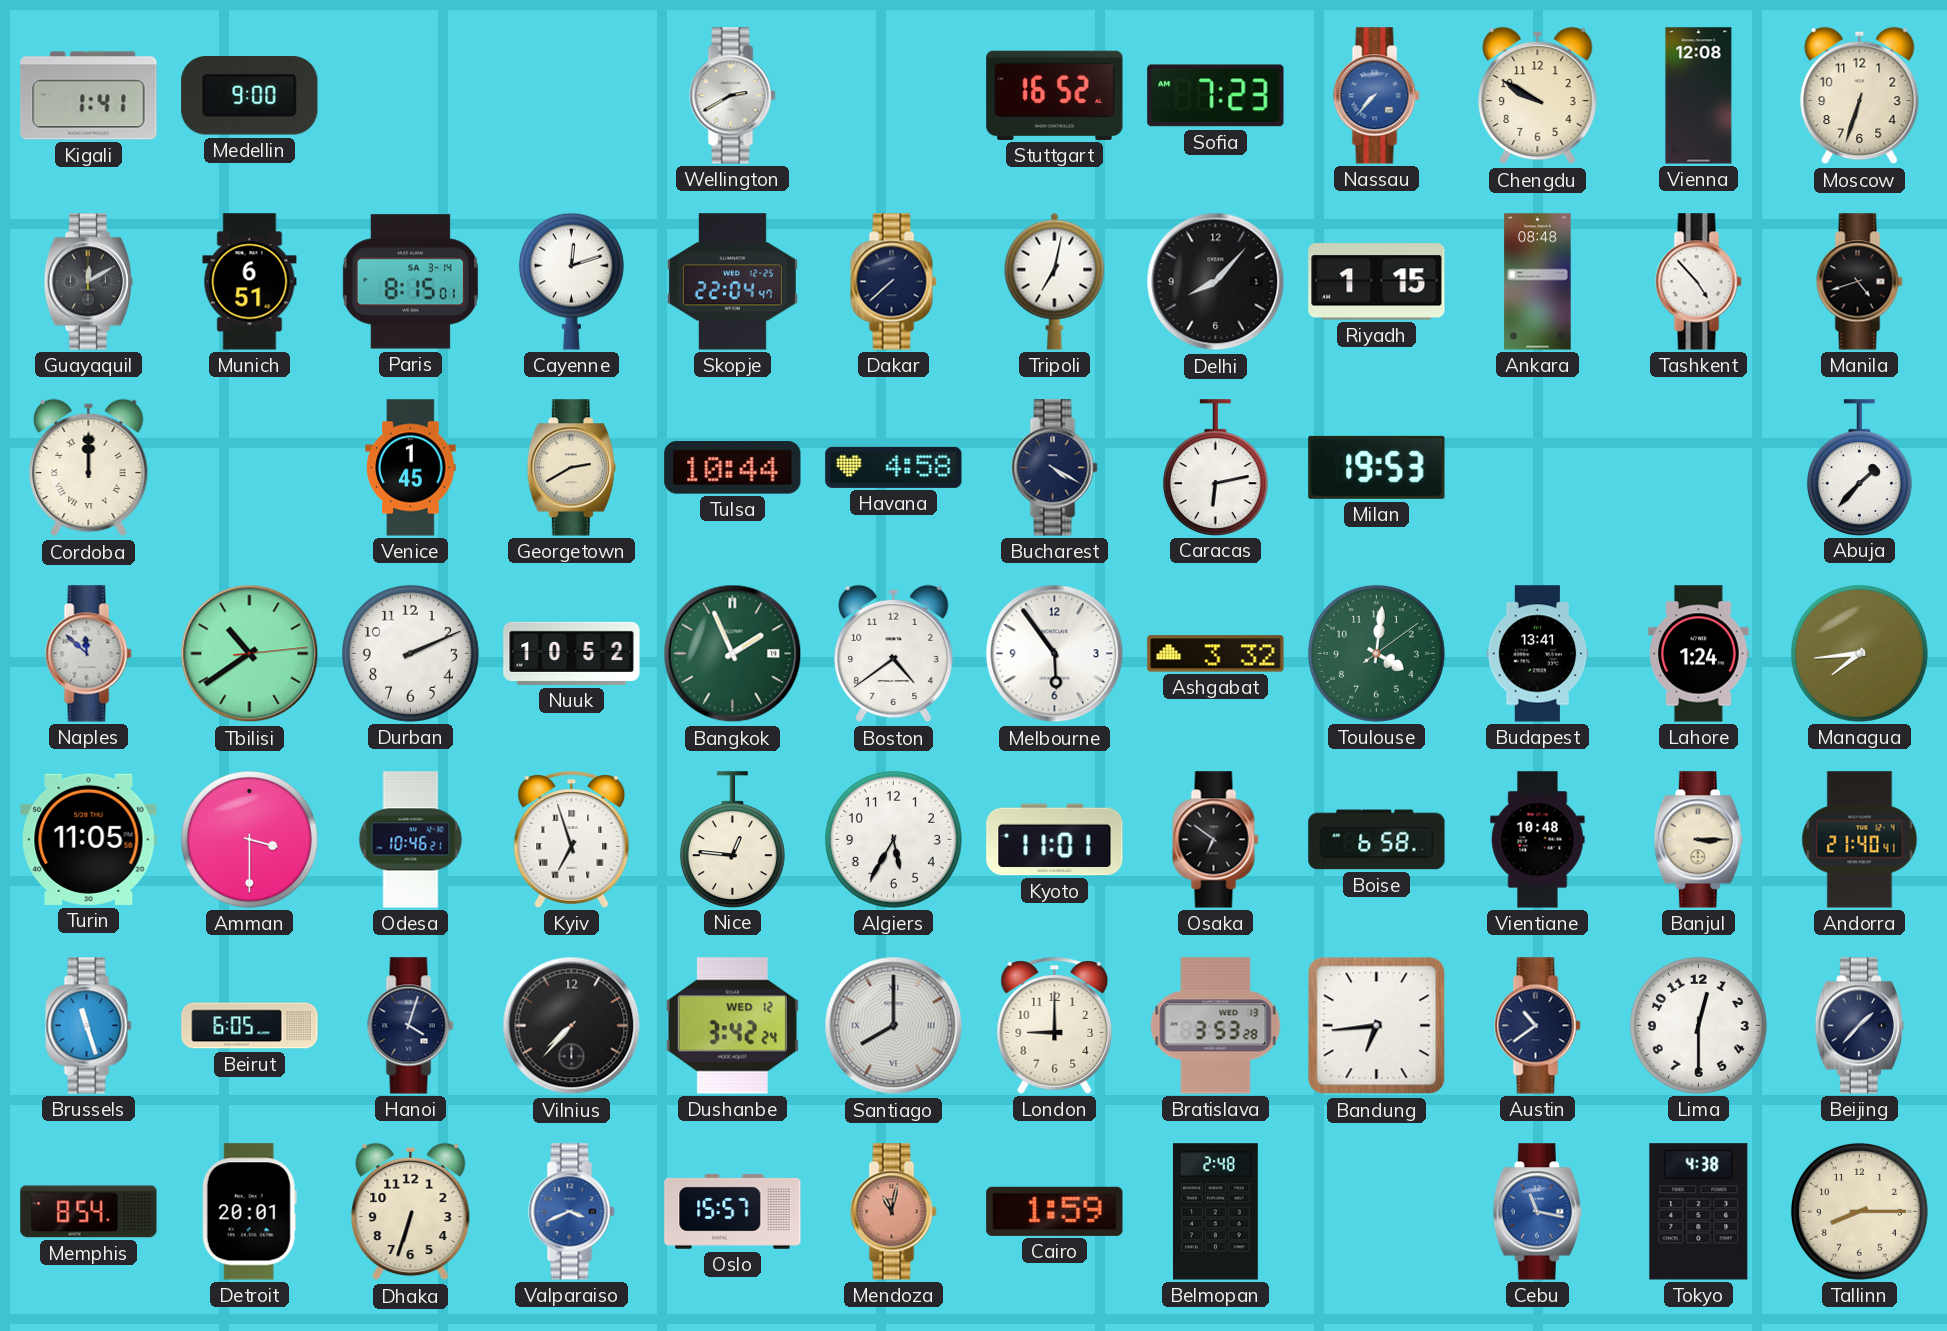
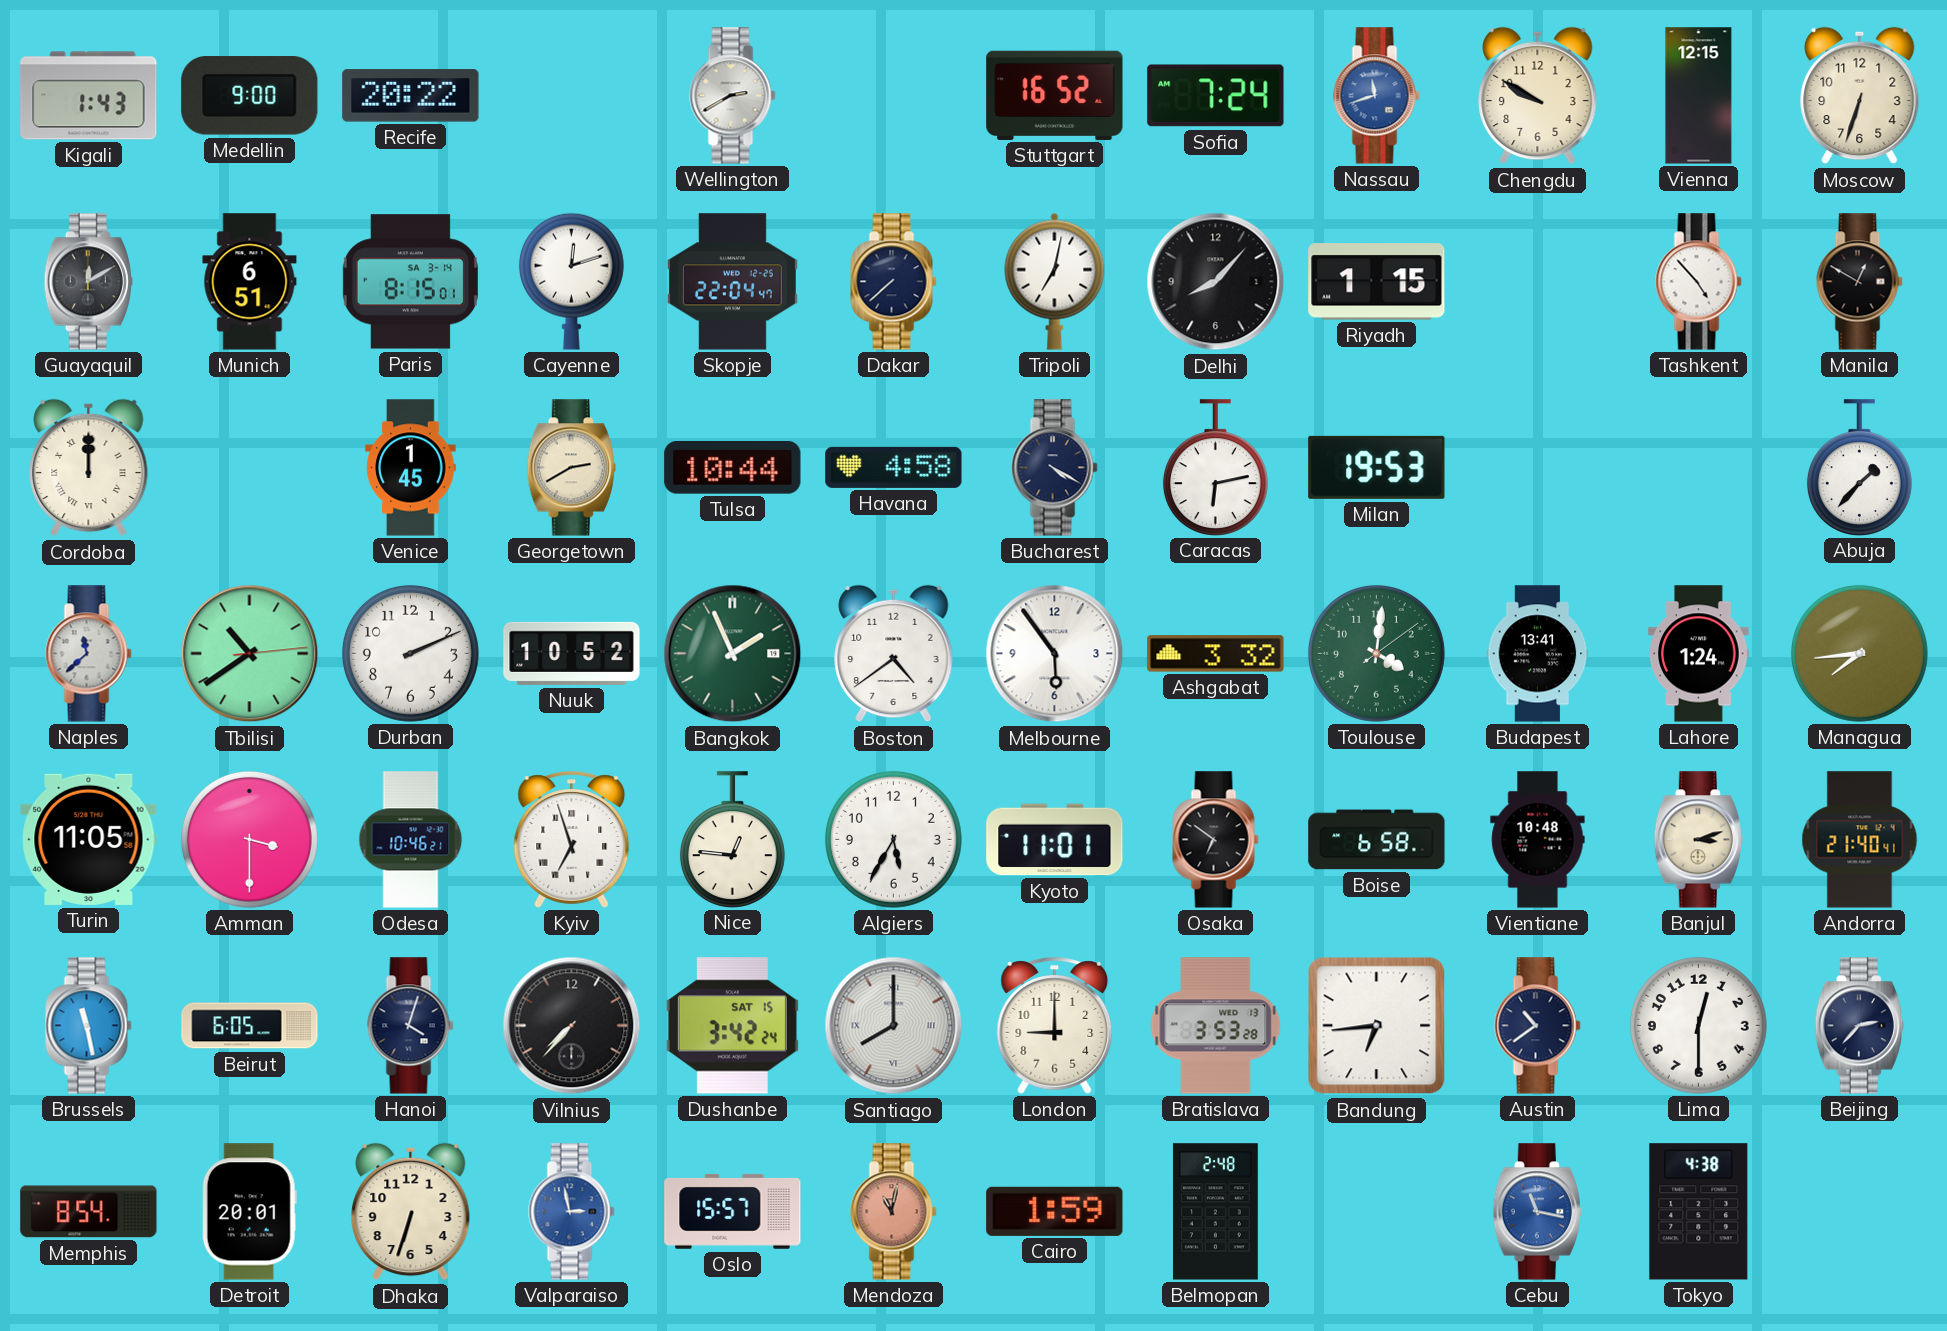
Kigali: 1:41 -> 1:43 (89, 96)
Recife: none -> 20:22 (411, 96)
Sofia: 7:23 -> 7:24 (1216, 96)
Nassau: 7:37 -> 11:42 (1377, 96)
Vienna: 12:08 -> 12:15 (1699, 96)
Ankara: 08:48 -> none (1538, 282)
Manila: 4:42 -> 12:50 (1860, 282)
Naples: 11:52 -> 11:38 (89, 654)
Banjul: 3:15 -> 3:12 (1698, 840)
Brussels: 11:27 -> 11:28 (89, 1026)
Dushanbe date: WED 12 -> SAT 15 (732, 1026)
Beijing: 1:37 -> 2:37 (1859, 1026)
Valparaiso: 3:41 -> 2:58 (572, 1212)
Tallinn: 8:15 -> none (1859, 1211)
